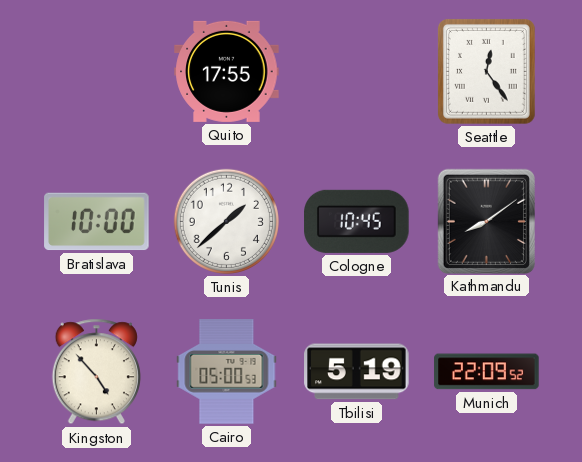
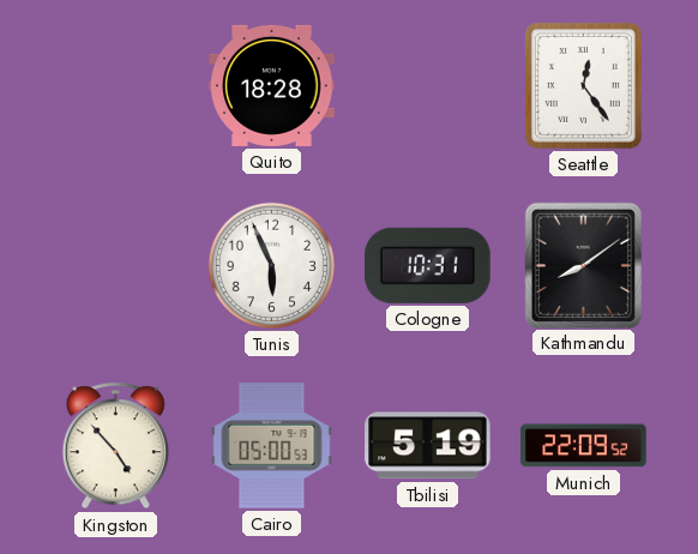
Quito: 17:55 -> 18:28 (272, 85)
Bratislava: 10:00 -> none (97, 222)
Tunis: 1:38 -> 5:56 (271, 265)
Cologne: 10:45 -> 10:31 (428, 265)
